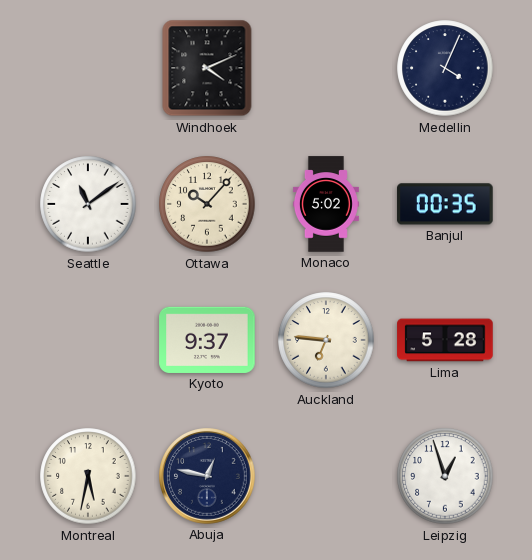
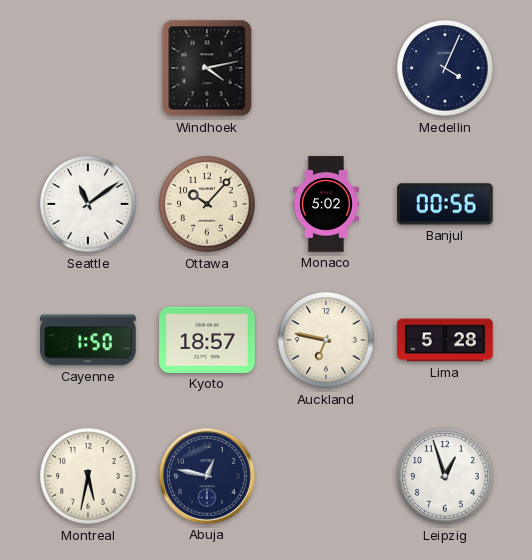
Windhoek: 4:11 -> 4:13 (207, 68)
Banjul: 00:35 -> 00:56 (445, 204)
Cayenne: none -> 1:50 (88, 340)
Kyoto: 9:37 -> 18:57 (207, 340)
Auckland: 6:46 -> 6:47 (326, 340)
